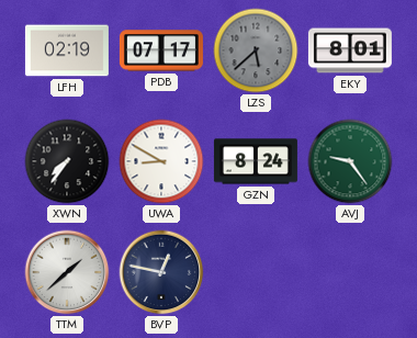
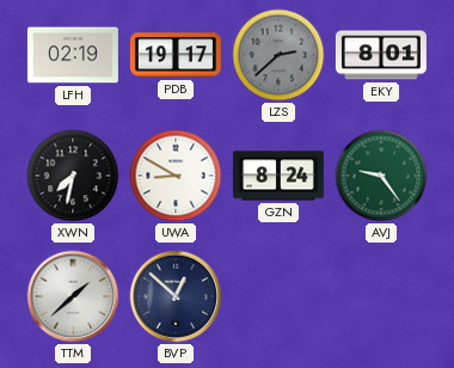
PDB: 07:17 -> 19:17 (176, 55)
LZS: 5:38 -> 2:38 (278, 55)
XWN: 7:36 -> 7:32 (73, 176)
BVP: 12:47 -> 12:52 (176, 296)
